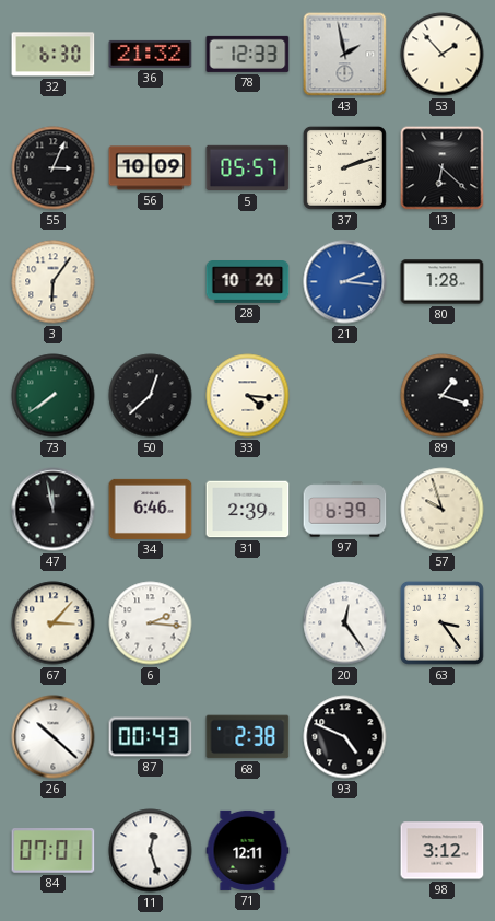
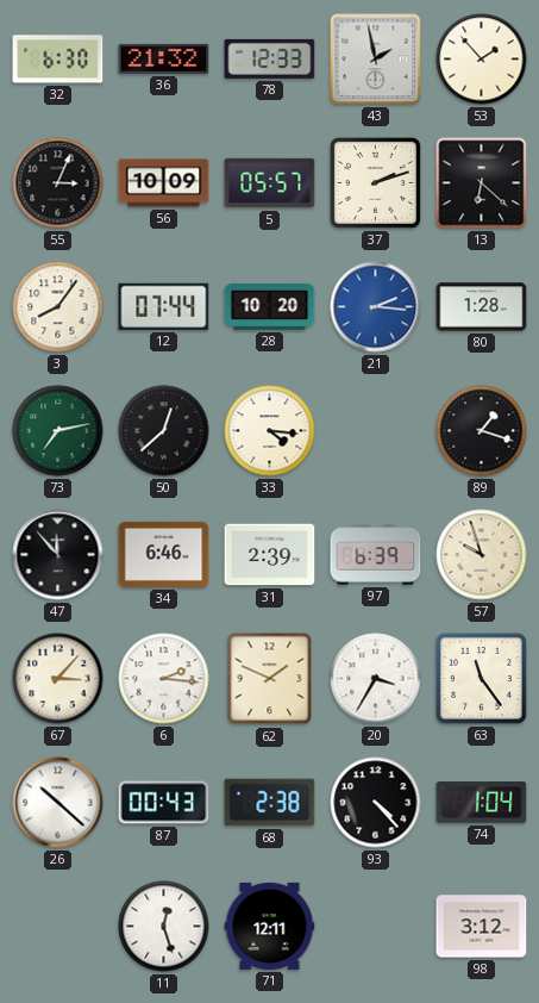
3: 6:06 -> 8:06 (58, 307)
12: none -> 07:44 (164, 306)
73: 7:39 -> 7:13 (58, 431)
47: 11:58 -> 11:53 (58, 555)
62: none -> 1:49 (270, 679)
20: 12:24 -> 3:35 (376, 679)
63: 3:24 -> 11:24 (481, 678)
93: 4:49 -> 4:23 (376, 803)
74: none -> 1:04 (482, 803)
84: 07:01 -> none (54, 851)
